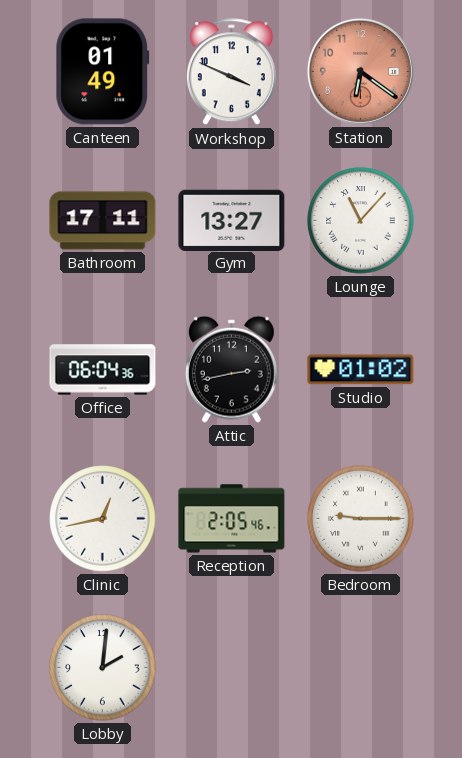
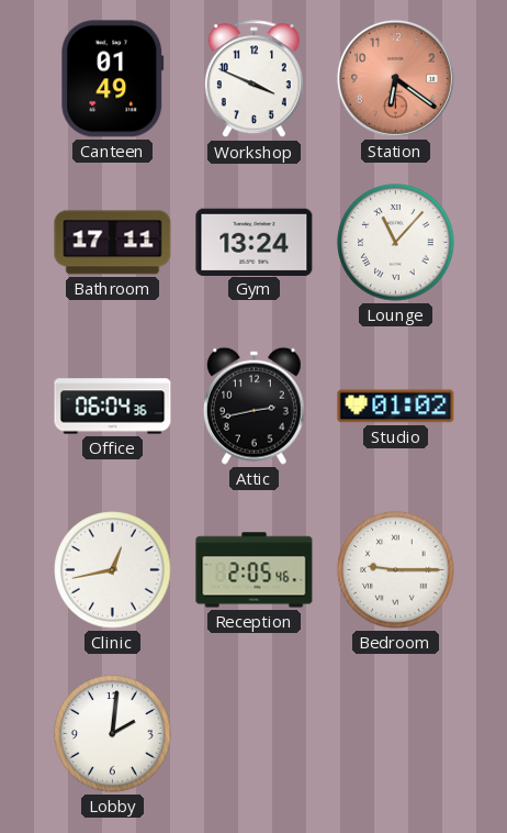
Gym: 13:27 -> 13:24 (255, 242)
